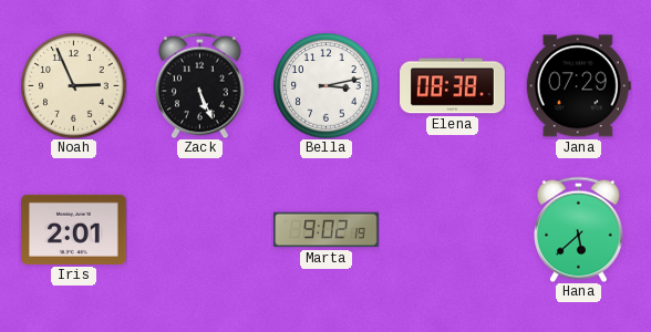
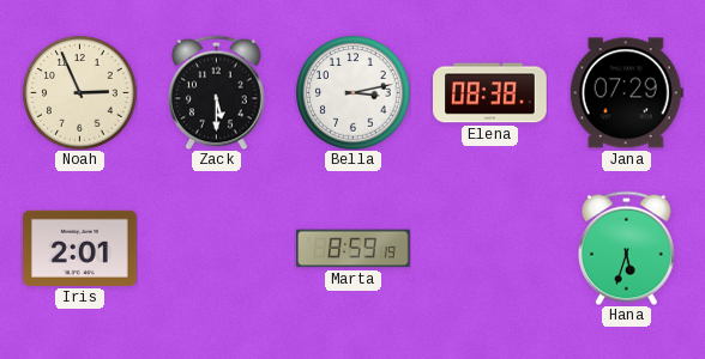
Zack: 5:26 -> 5:30 (217, 92)
Marta: 9:02 -> 8:59 (354, 249)
Hana: 5:38 -> 5:33 (627, 248)
